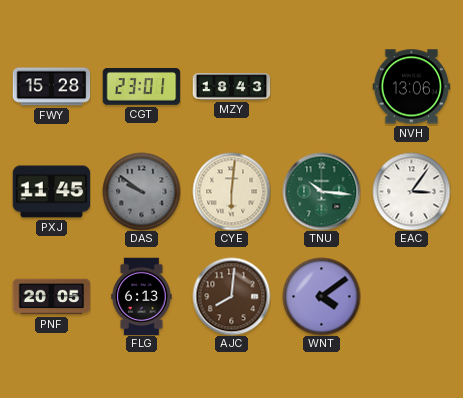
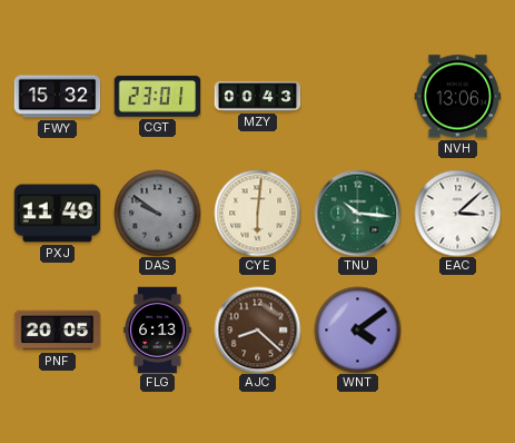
FWY: 15:28 -> 15:32 (57, 97)
MZY: 18:43 -> 00:43 (257, 97)
PXJ: 11:45 -> 11:49 (57, 214)
EAC: 3:06 -> 3:08 (457, 213)
AJC: 8:01 -> 8:22 (257, 329)
